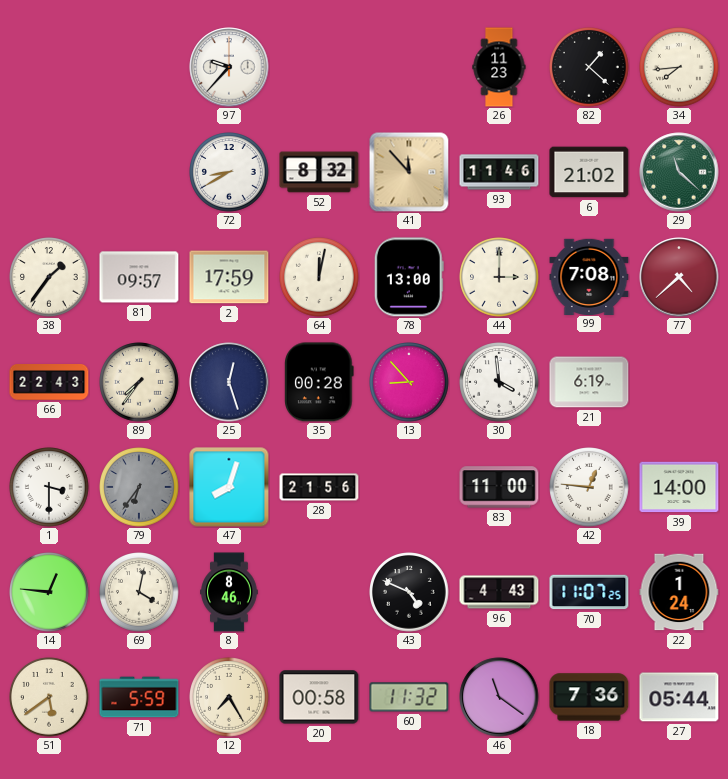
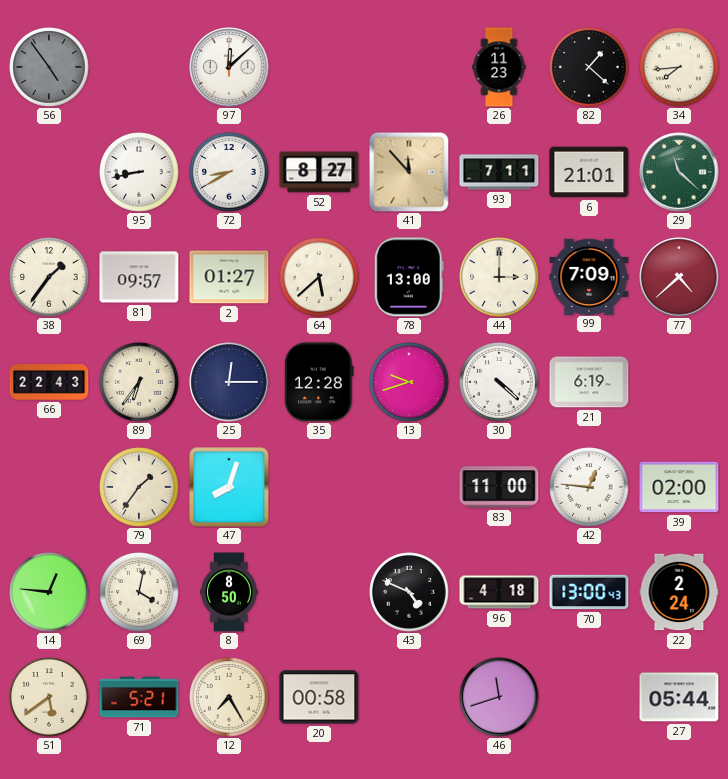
56: none -> 4:54 (49, 67)
97: 9:37 -> 12:08 (229, 67)
95: none -> 8:43 (139, 172)
52: 8:32 -> 8:27 (319, 172)
93: 11:46 -> 7:11 (499, 172)
6: 21:02 -> 21:01 (589, 172)
2: 17:59 -> 01:27 (229, 277)
64: 12:02 -> 5:38 (319, 277)
99: 7:08 -> 7:09 (589, 276)
89: 7:36 -> 6:36 (139, 382)
25: 12:27 -> 12:15 (229, 382)
35: 00:28 -> 12:28 (319, 382)
13: 8:53 -> 9:42 (409, 382)
30: 3:59 -> 4:22 (499, 382)
1: 3:30 -> none (49, 487)
79: 6:36 -> 1:36 (139, 487)
79 dial: grey -> cream (139, 487)
28: 21:56 -> none (319, 487)
39: 14:00 -> 02:00 (679, 487)
8: 8:46 -> 8:50 (229, 592)
96: 4:43 -> 4:18 (499, 592)
70: 11:07 -> 13:00 (589, 592)
22: 1:24 -> 2:24 (679, 592)
71: 5:59 -> 5:21 (139, 697)
60: 11:32 -> none (409, 697)
46: 11:21 -> 11:42 (499, 697)
18: 7:36 -> none (589, 697)
